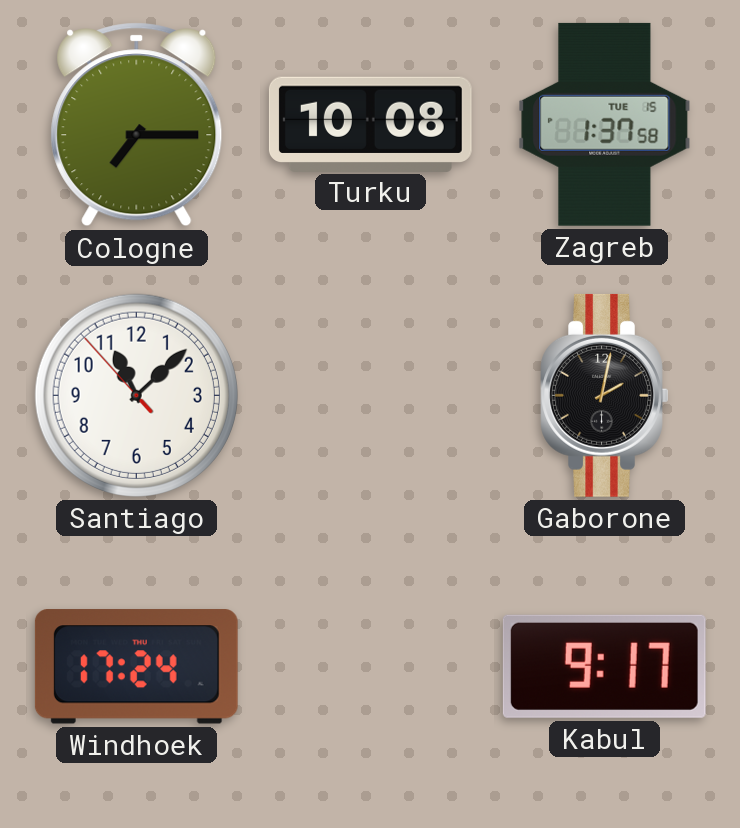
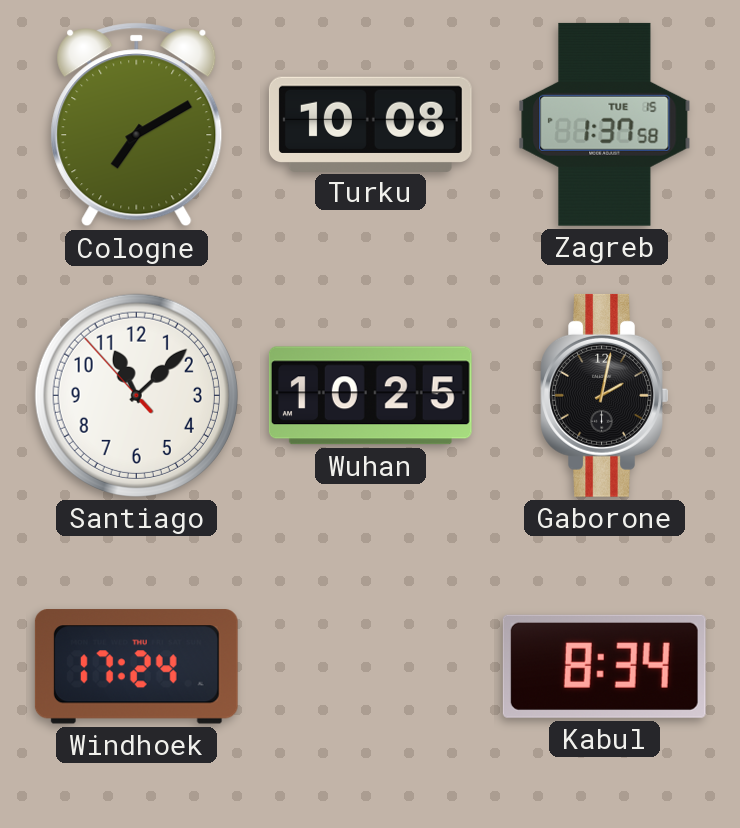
Cologne: 7:15 -> 7:10 (137, 125)
Wuhan: none -> 10:25 (370, 396)
Kabul: 9:17 -> 8:34 (604, 666)
